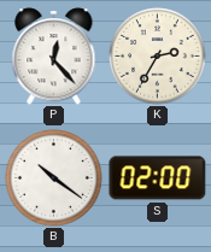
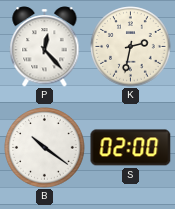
K: 2:35 -> 2:32 (131, 47)
